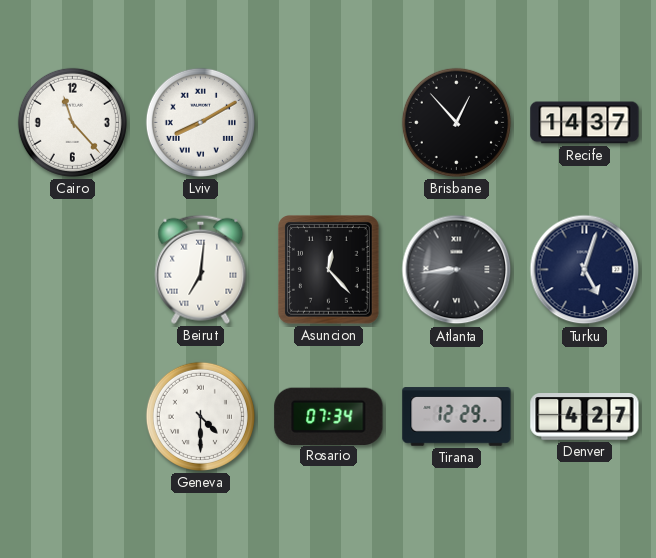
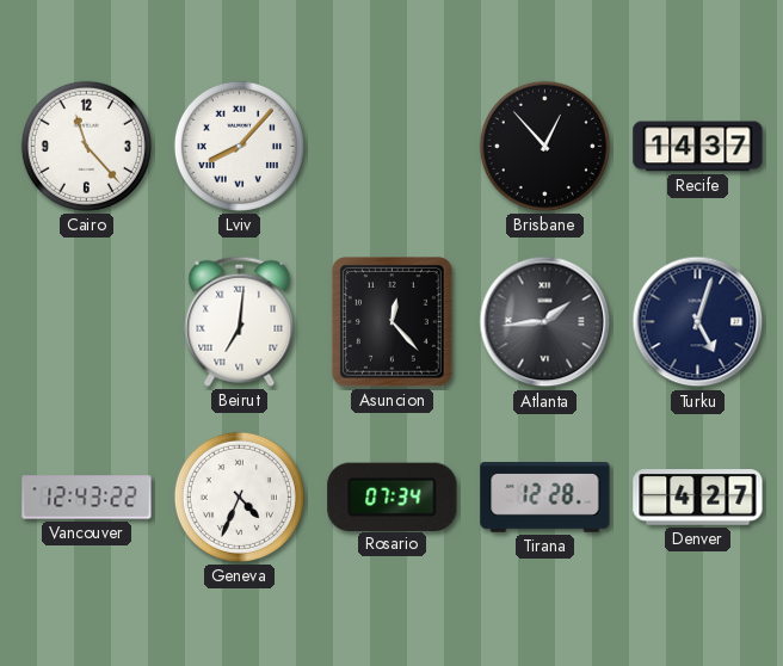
Lviv: 8:10 -> 8:07 (239, 146)
Atlanta: 8:44 -> 1:44 (545, 322)
Vancouver: none -> 12:43 (87, 498)
Geneva: 4:30 -> 4:34 (239, 497)
Tirana: 12:29 -> 12:28 (545, 498)
